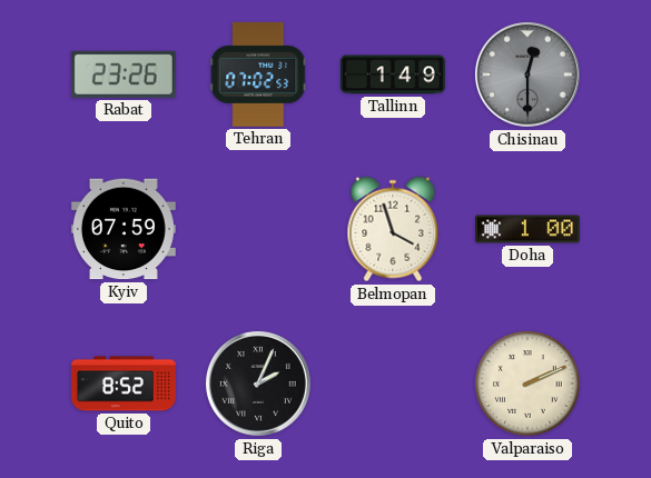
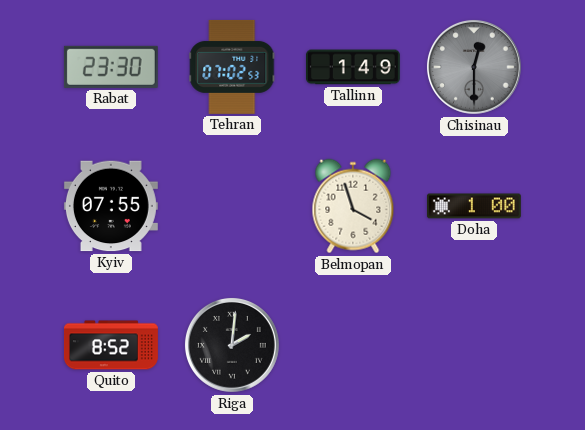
Rabat: 23:26 -> 23:30 (111, 67)
Kyiv: 07:59 -> 07:55 (111, 206)
Riga: 2:04 -> 2:01 (232, 345)
Valparaiso: 2:11 -> none (527, 384)
